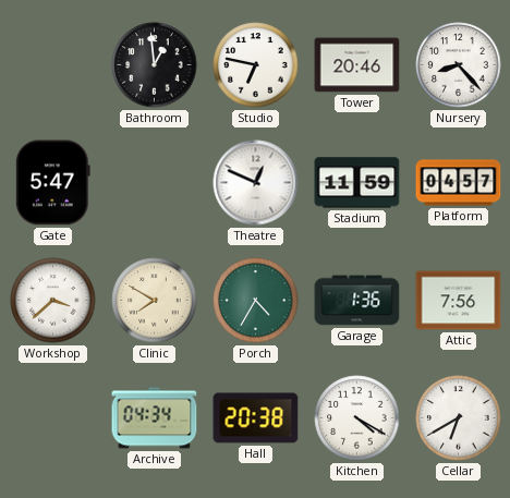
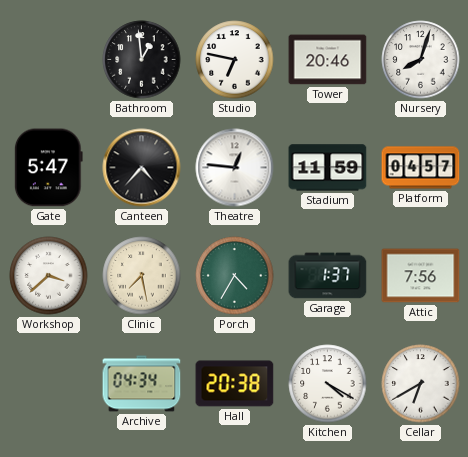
Nursery: 8:23 -> 8:03 (421, 60)
Canteen: none -> 4:37 (142, 168)
Theatre: 12:49 -> 12:46 (235, 168)
Clinic: 7:50 -> 7:28 (142, 276)
Garage: 1:36 -> 1:37 (328, 276)
